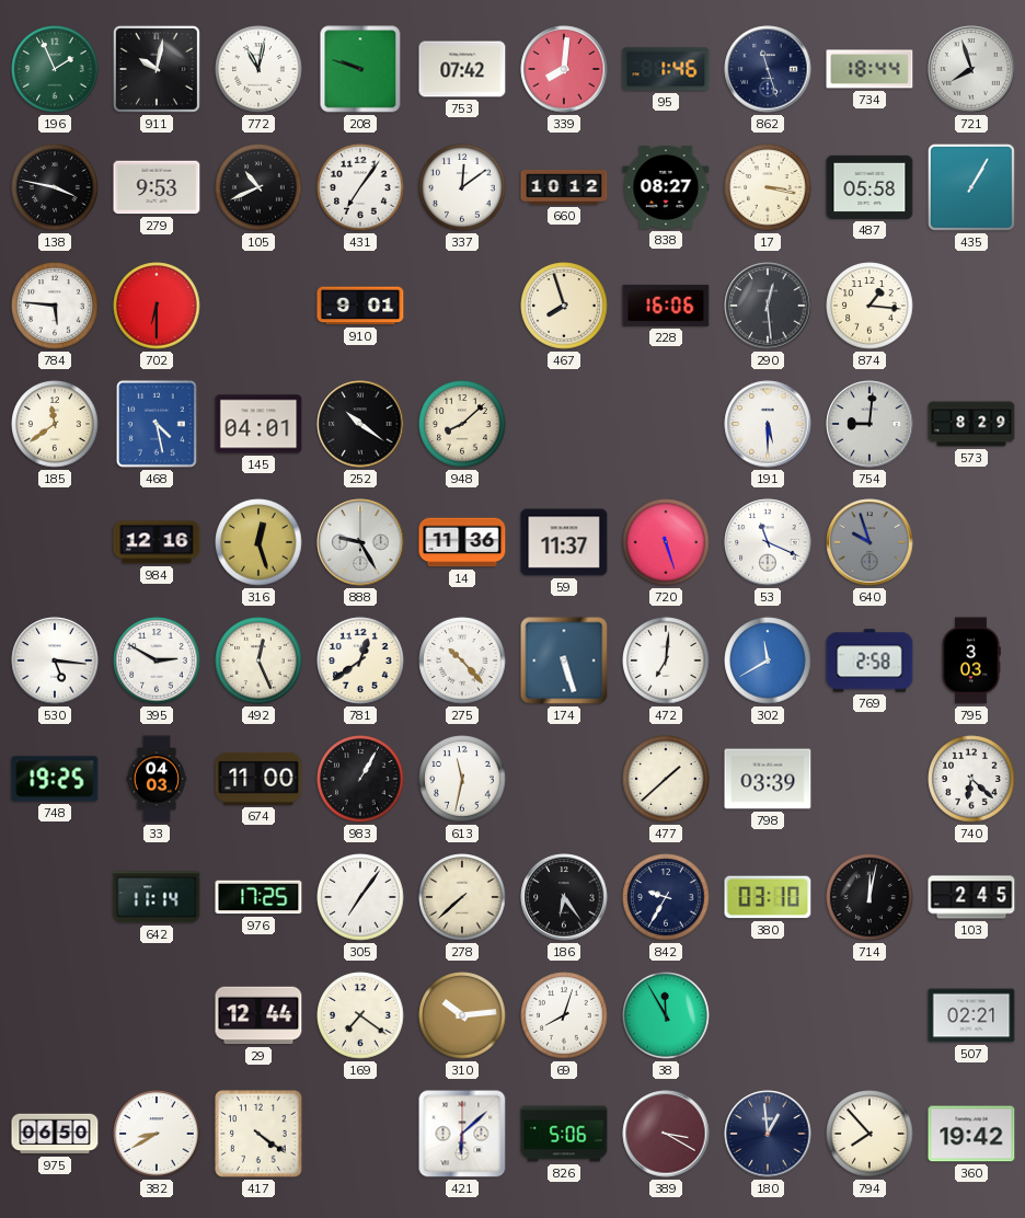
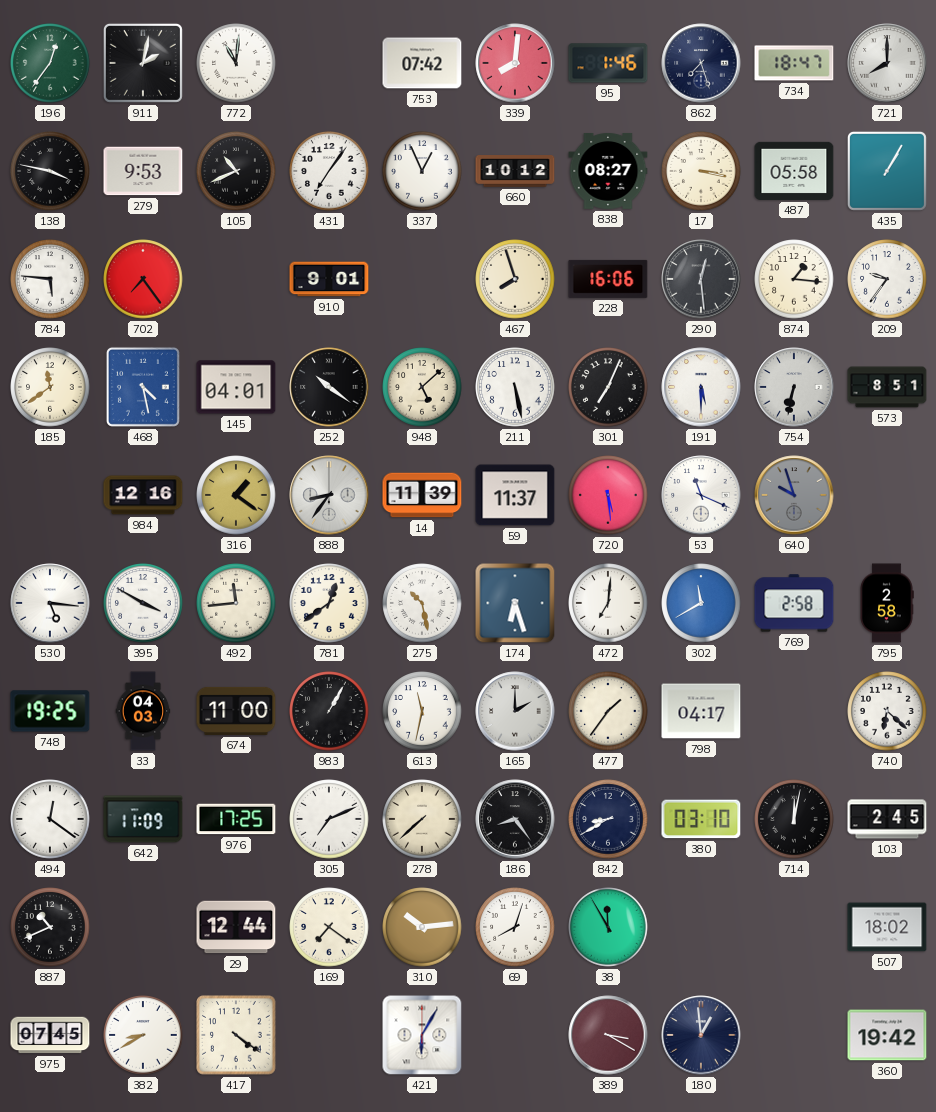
196: 1:56 -> 12:36 (50, 63)
911: 10:02 -> 2:02 (143, 63)
772: 11:02 -> 11:01 (236, 63)
208: 9:48 -> none (360, 69)
862: 11:27 -> 7:27 (701, 63)
734: 18:44 -> 18:47 (794, 63)
721: 7:57 -> 8:00 (887, 63)
337: 12:09 -> 12:56 (422, 171)
702: 6:30 -> 7:24 (143, 279)
209: none -> 9:36 (887, 279)
948: 8:08 -> 5:08 (422, 387)
211: none -> 5:28 (515, 387)
301: none -> 7:04 (608, 387)
754: 9:01 -> 6:32 (794, 387)
573: 8:29 -> 8:51 (887, 387)
316: 12:27 -> 1:21 (236, 495)
888: 9:25 -> 8:36 (329, 495)
14: 11:36 -> 11:39 (422, 495)
720: 5:27 -> 5:29 (608, 495)
395: 2:50 -> 3:50 (143, 603)
492: 12:26 -> 11:44 (236, 603)
275: 10:23 -> 10:28 (422, 603)
174: 5:27 -> 6:27 (515, 603)
795: 3:03 -> 2:58 (887, 603)
165: none -> 2:00 (515, 711)
477: 1:38 -> 1:36 (608, 711)
798: 03:39 -> 04:17 (701, 711)
494: none -> 12:21 (50, 819)
642: 11:14 -> 11:09 (143, 819)
305: 7:06 -> 7:11 (329, 819)
186: 6:24 -> 8:24 (515, 819)
842: 9:35 -> 8:40 (608, 819)
887: none -> 10:41 (50, 927)
507: 02:21 -> 18:02 (887, 927)
975: 06:50 -> 07:45 (50, 1035)
421: 6:08 -> 6:05 (422, 1035)
826: 5:06 -> none (564, 1134)
794: 7:53 -> none (869, 1134)
